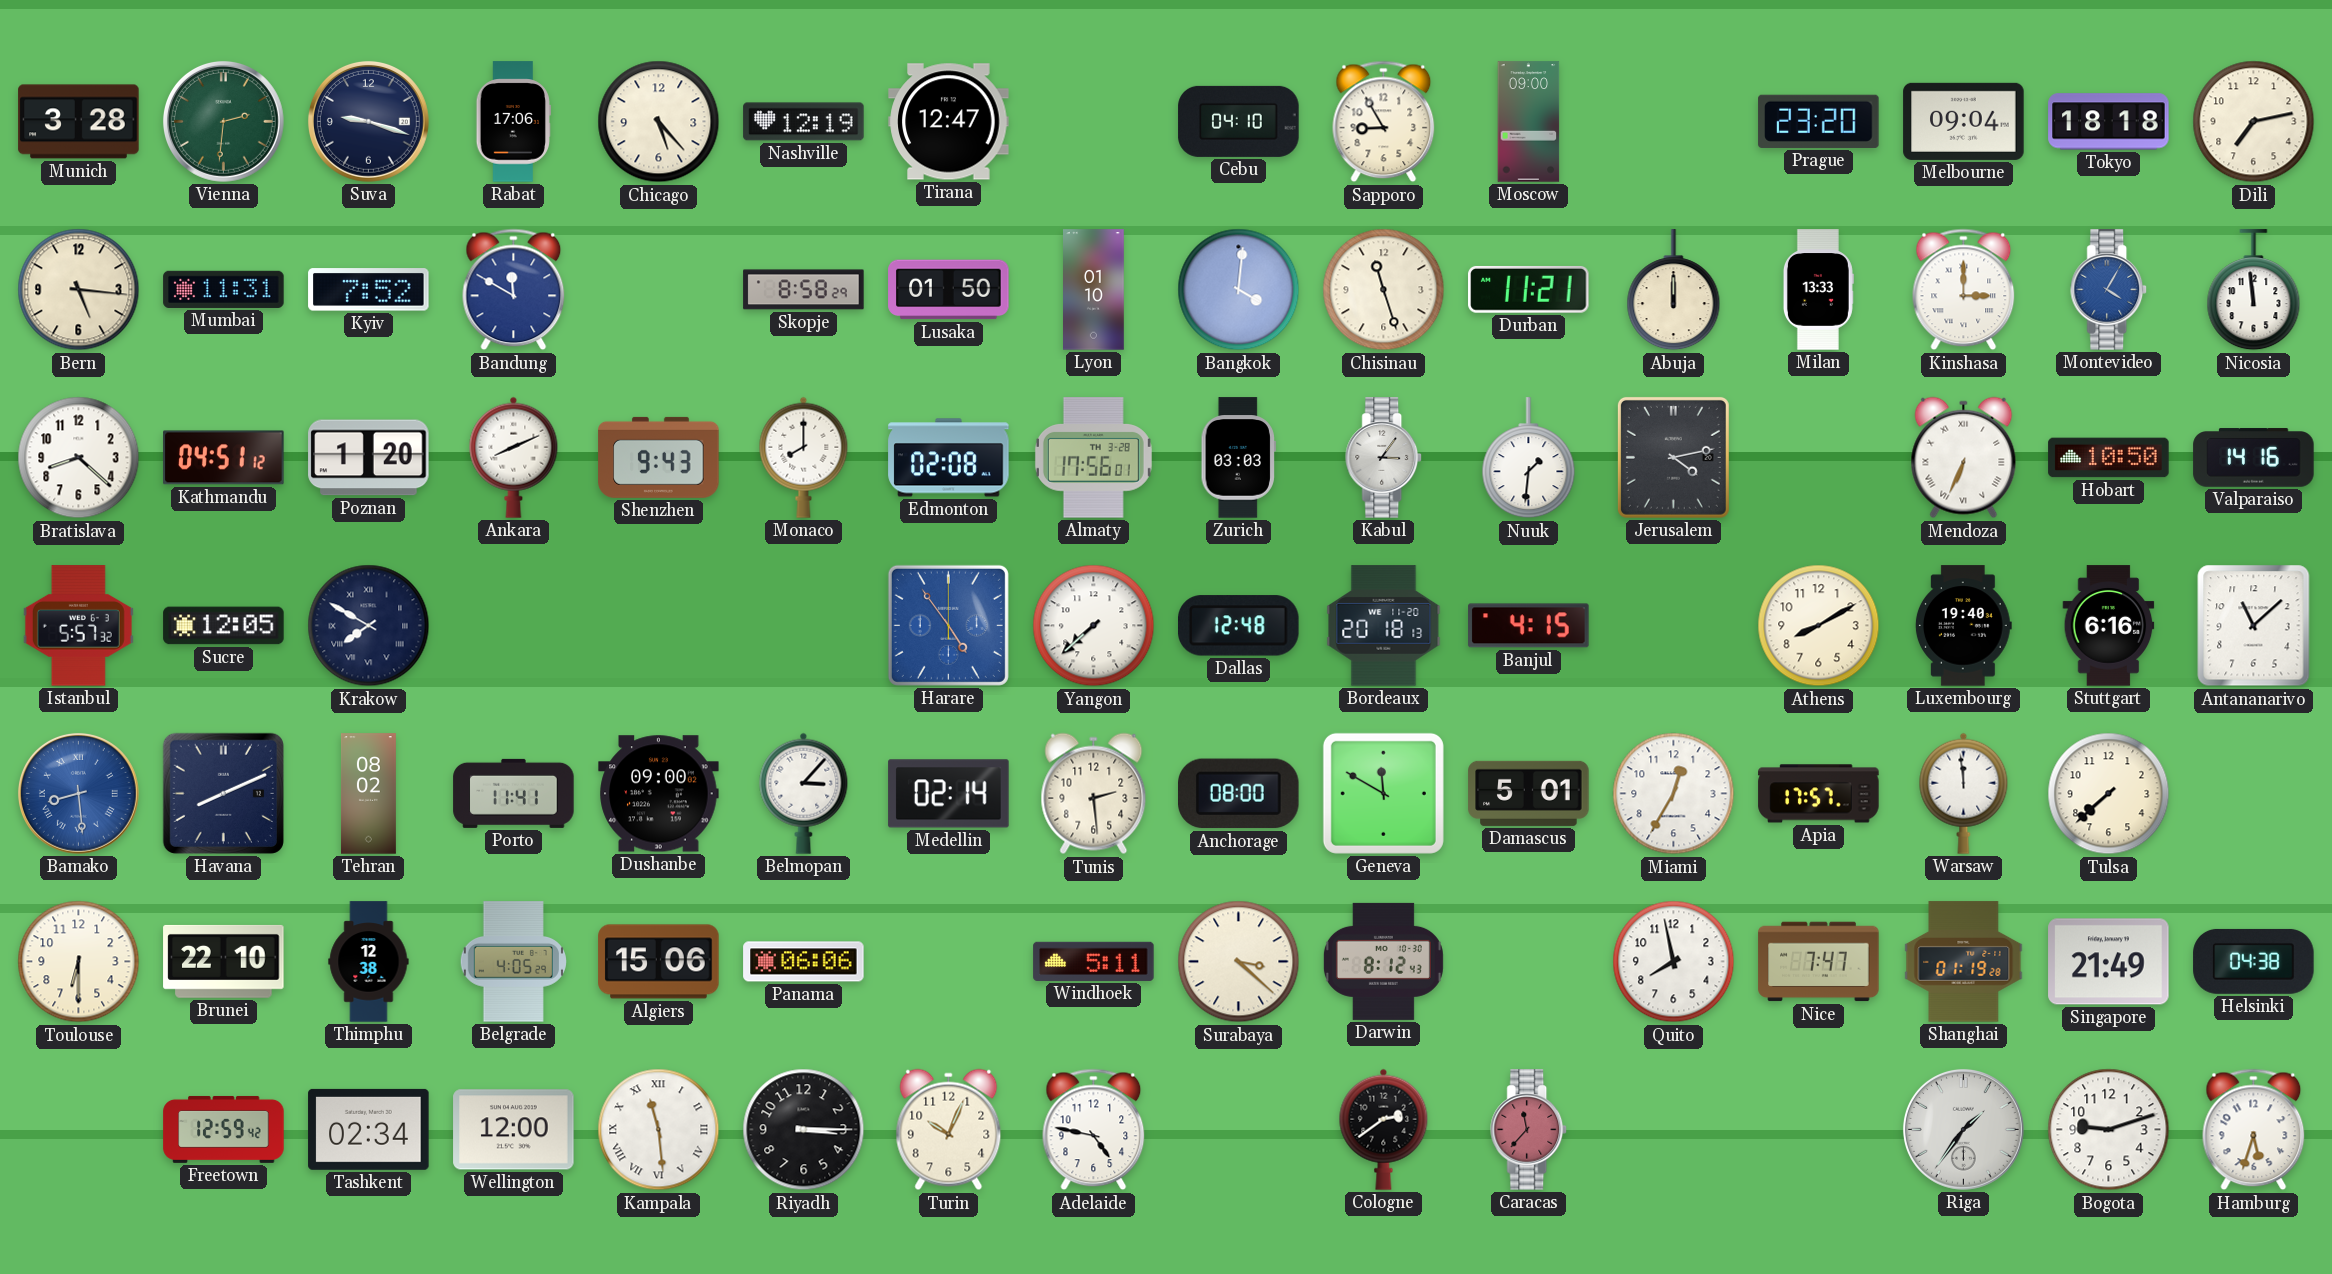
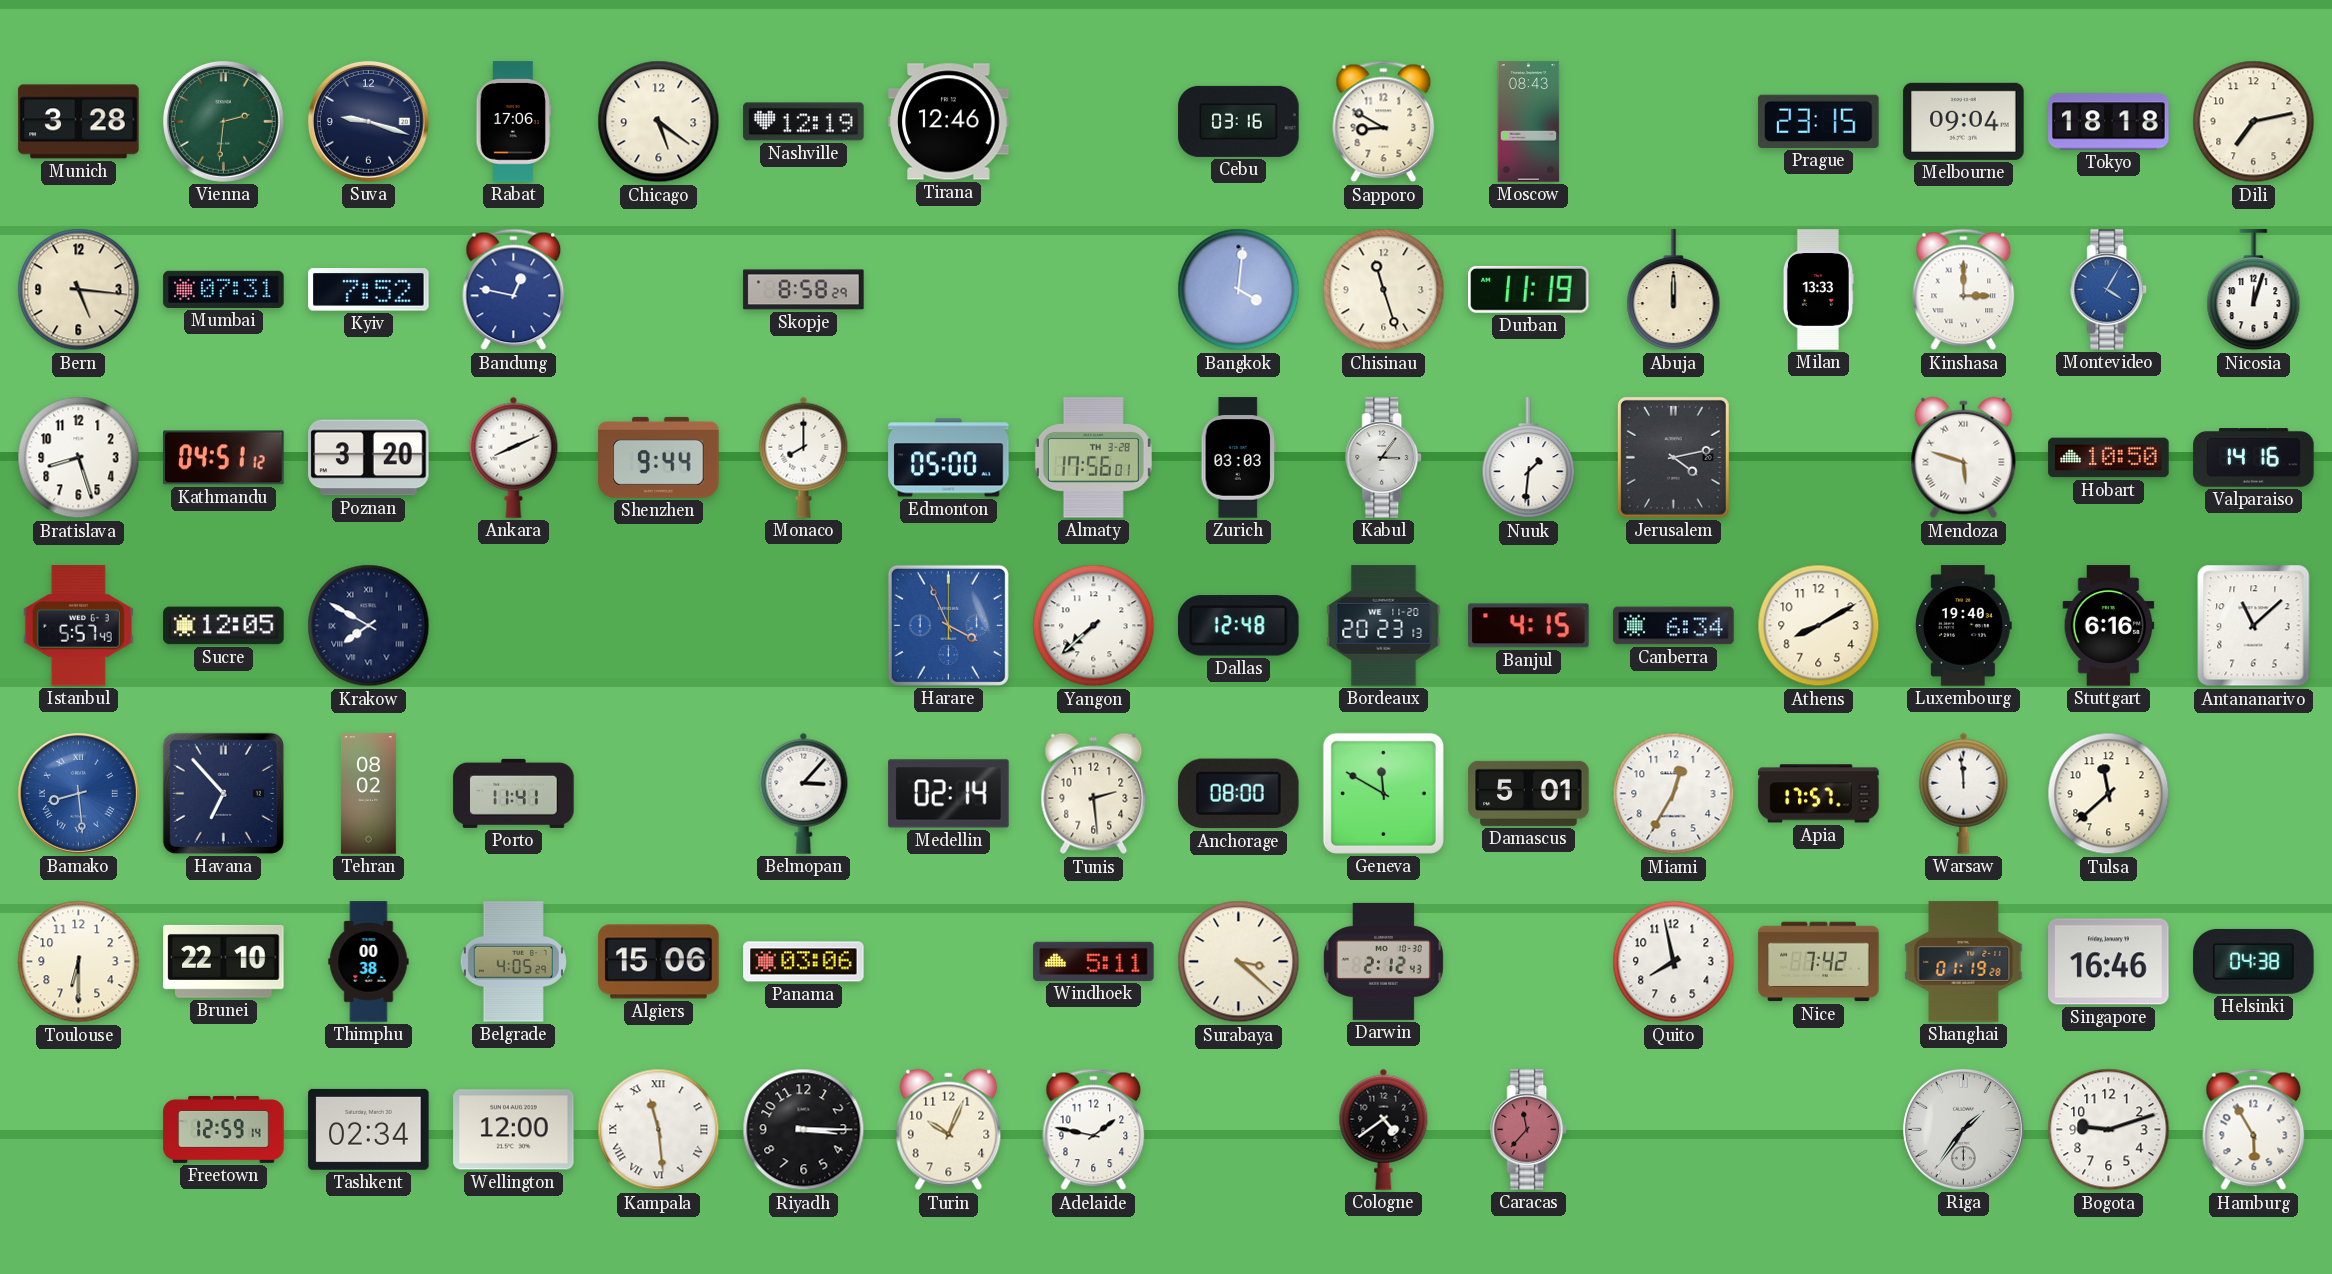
Chicago: 5:23 -> 5:21 (659, 122)
Tirana: 12:47 -> 12:46 (949, 122)
Cebu: 04:10 -> 03:16 (1239, 121)
Sapporo: 8:55 -> 8:50 (1384, 122)
Moscow: 09:00 -> 08:43 (1529, 122)
Prague: 23:20 -> 23:15 (1819, 121)
Mumbai: 11:31 -> 07:31 (224, 289)
Bandung: 11:50 -> 12:47 (514, 290)
Lusaka: 01:50 -> none (949, 290)
Lyon: 01:10 -> none (1094, 290)
Durban: 11:21 -> 11:19 (1529, 289)
Nicosia: 11:59 -> 12:03 (2254, 290)
Bratislava: 8:22 -> 8:27 (79, 458)
Poznan: 1:20 -> 3:20 (369, 458)
Shenzhen: 9:43 -> 9:44 (659, 457)
Edmonton: 02:08 -> 05:00 (949, 458)
Mendoza: 6:34 -> 5:48 (1964, 458)
Istanbul: 5:57:32 -> 5:57:49 (78, 626)
Harare: 4:54 -> 3:56 (948, 625)
Bordeaux: 20:18 -> 20:23 (1384, 626)
Canberra: none -> 6:34 (1674, 626)
Havana: 8:11 -> 6:53 (223, 793)
Dushanbe: 09:00 -> none (659, 794)
Tulsa: 7:38 -> 11:38 (2109, 794)
Thimphu: 12:38 -> 00:38 (369, 962)
Panama: 06:06 -> 03:06 (804, 962)
Darwin: 8:12 -> 2:12 (1383, 961)
Nice: 7:47 -> 7:42 (1819, 962)
Singapore: 21:49 -> 16:46 (2109, 962)
Freetown: 12:59:42 -> 12:59:14 (224, 1129)
Adelaide: 4:47 -> 1:47 (1094, 1130)
Cologne: 2:39 -> 4:39 (1384, 1129)
Hamburg: 5:33 -> 5:55 (2254, 1130)
